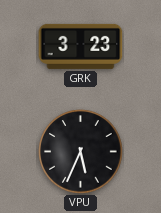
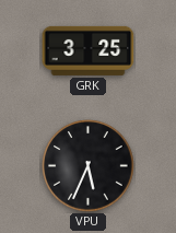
GRK: 3:23 -> 3:25 (89, 50)
